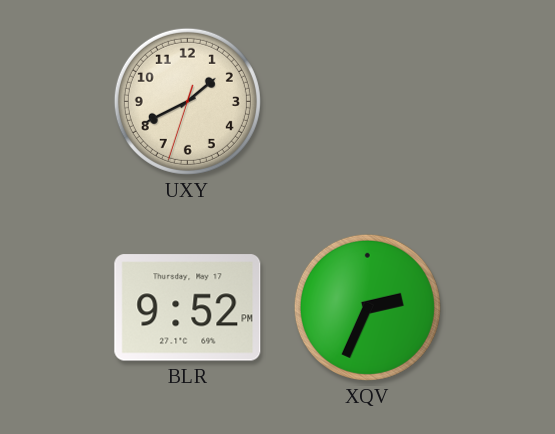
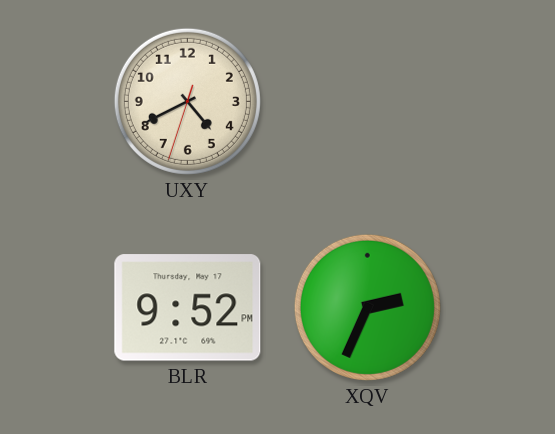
UXY: 1:40 -> 4:40 (187, 101)
